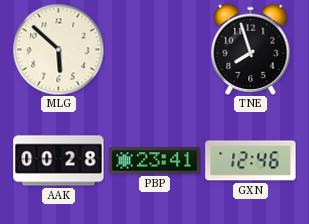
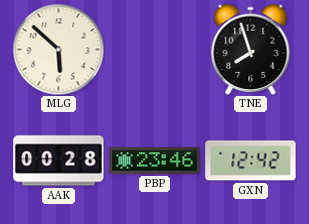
PBP: 23:41 -> 23:46 (155, 161)
GXN: 12:46 -> 12:42 (251, 161)
